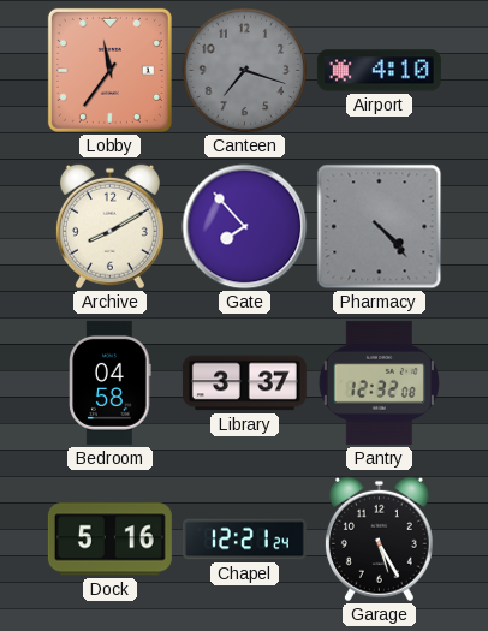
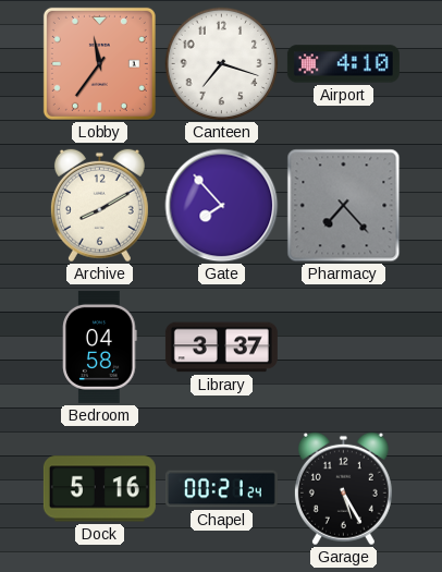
Canteen dial: grey -> white (222, 64)
Pharmacy: 4:23 -> 7:23 (344, 206)
Pantry: 12:32 -> none (379, 382)
Chapel: 12:21 -> 00:21 (221, 489)
